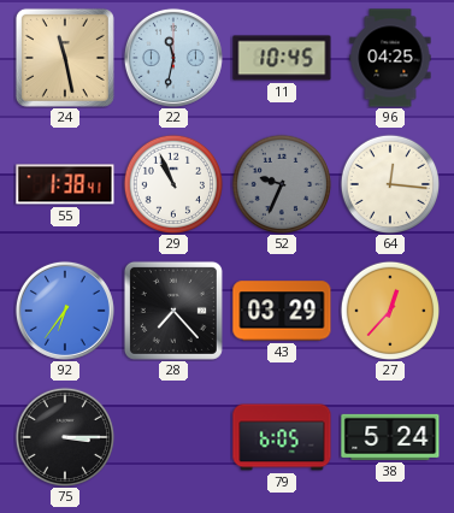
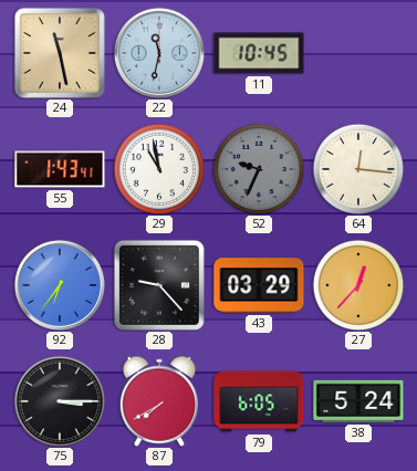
96: 04:25 -> none (390, 58)
55: 1:38 -> 1:43 (60, 169)
29: 10:56 -> 10:58 (159, 169)
28: 7:23 -> 9:23 (159, 285)
87: none -> 7:40 (158, 401)
